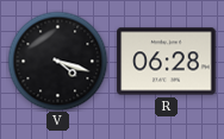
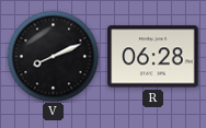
V: 4:18 -> 8:11 (53, 56)
